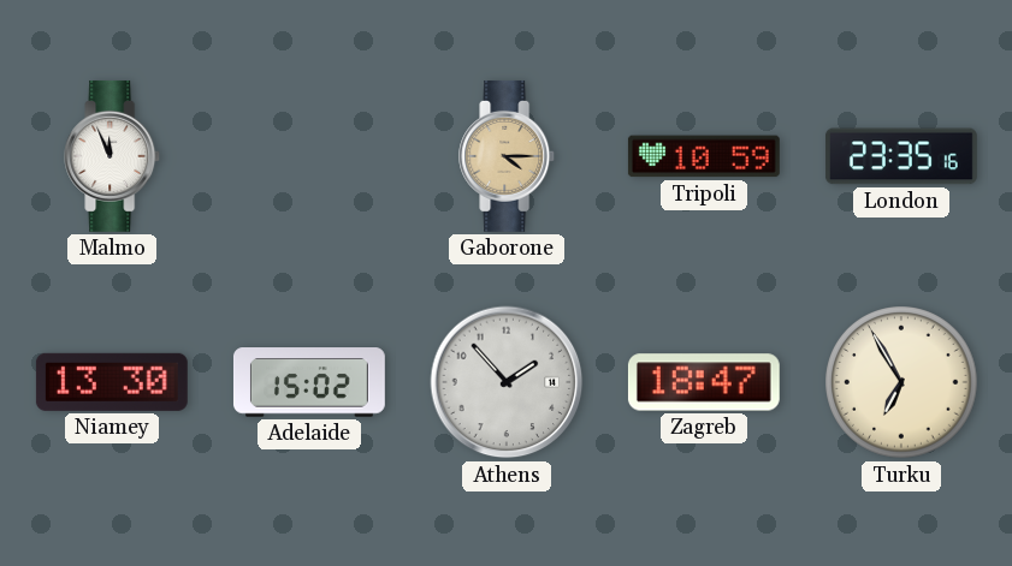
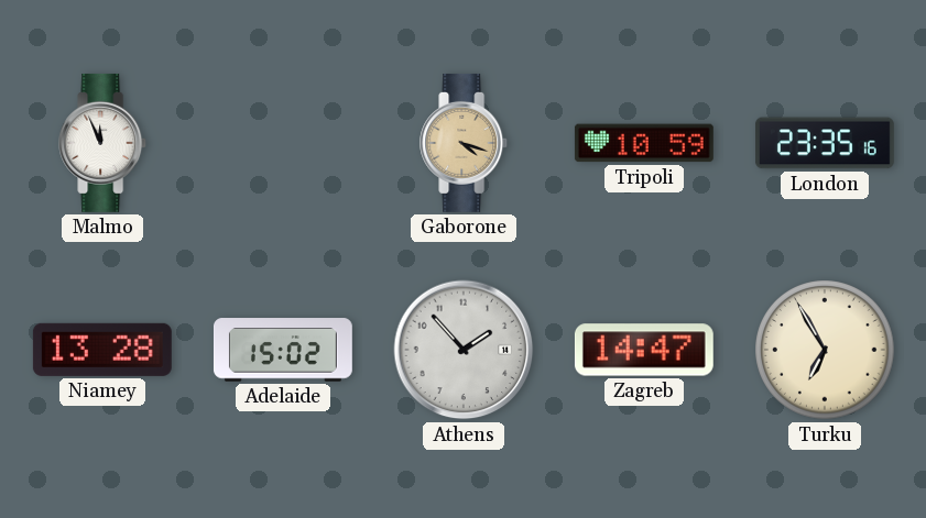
Gaborone: 4:15 -> 4:18 (465, 143)
Niamey: 13:30 -> 13:28 (102, 350)
Zagreb: 18:47 -> 14:47 (644, 350)
